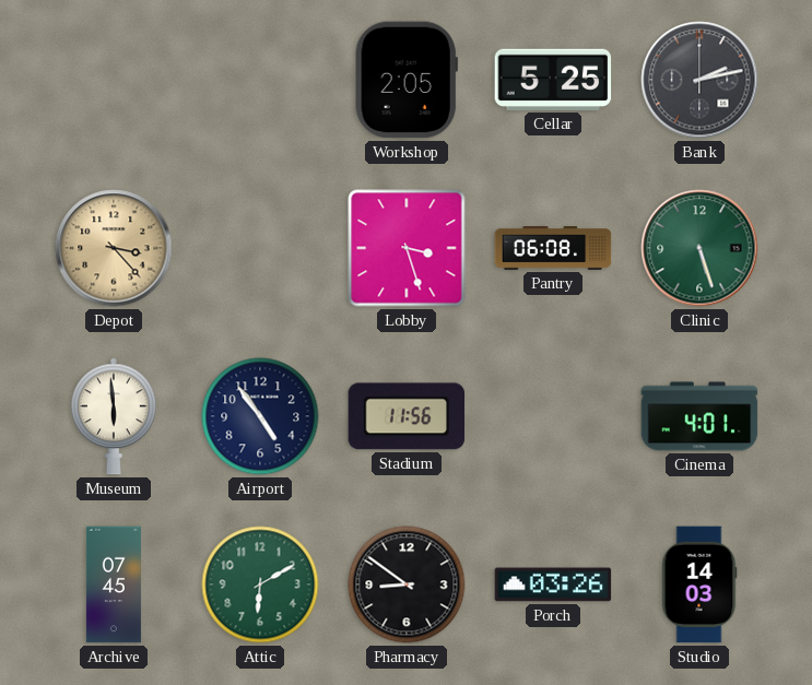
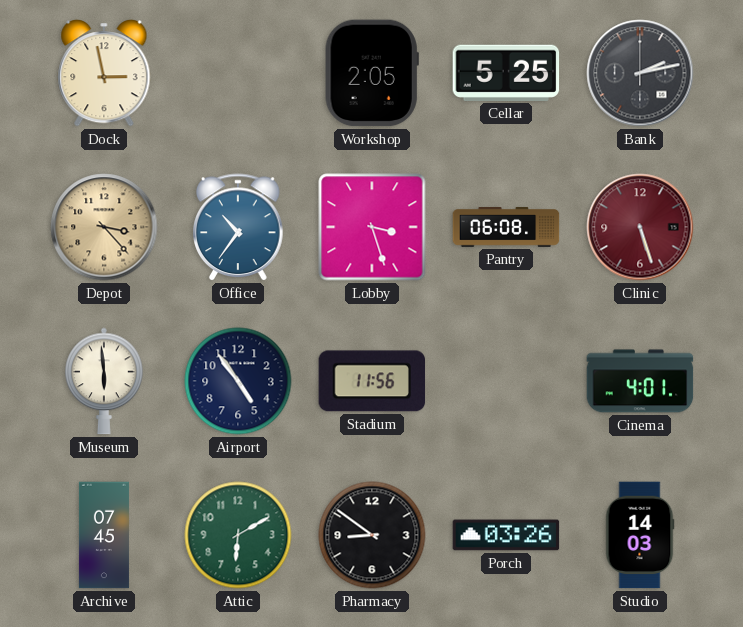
Dock: none -> 2:58 (104, 73)
Office: none -> 10:36 (238, 227)
Clinic dial: green -> burgundy (640, 227)
